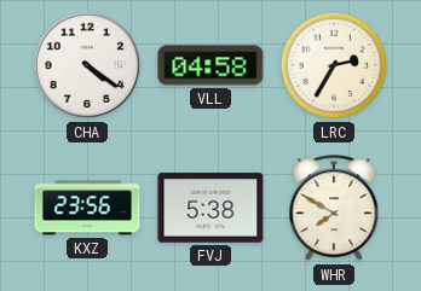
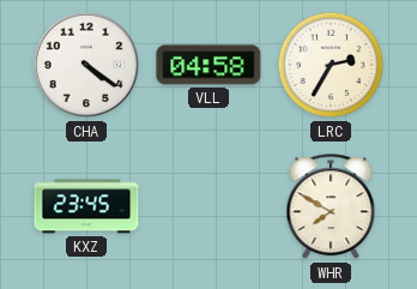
KXZ: 23:56 -> 23:45 (86, 206)
FVJ: 5:38 -> none (211, 208)
